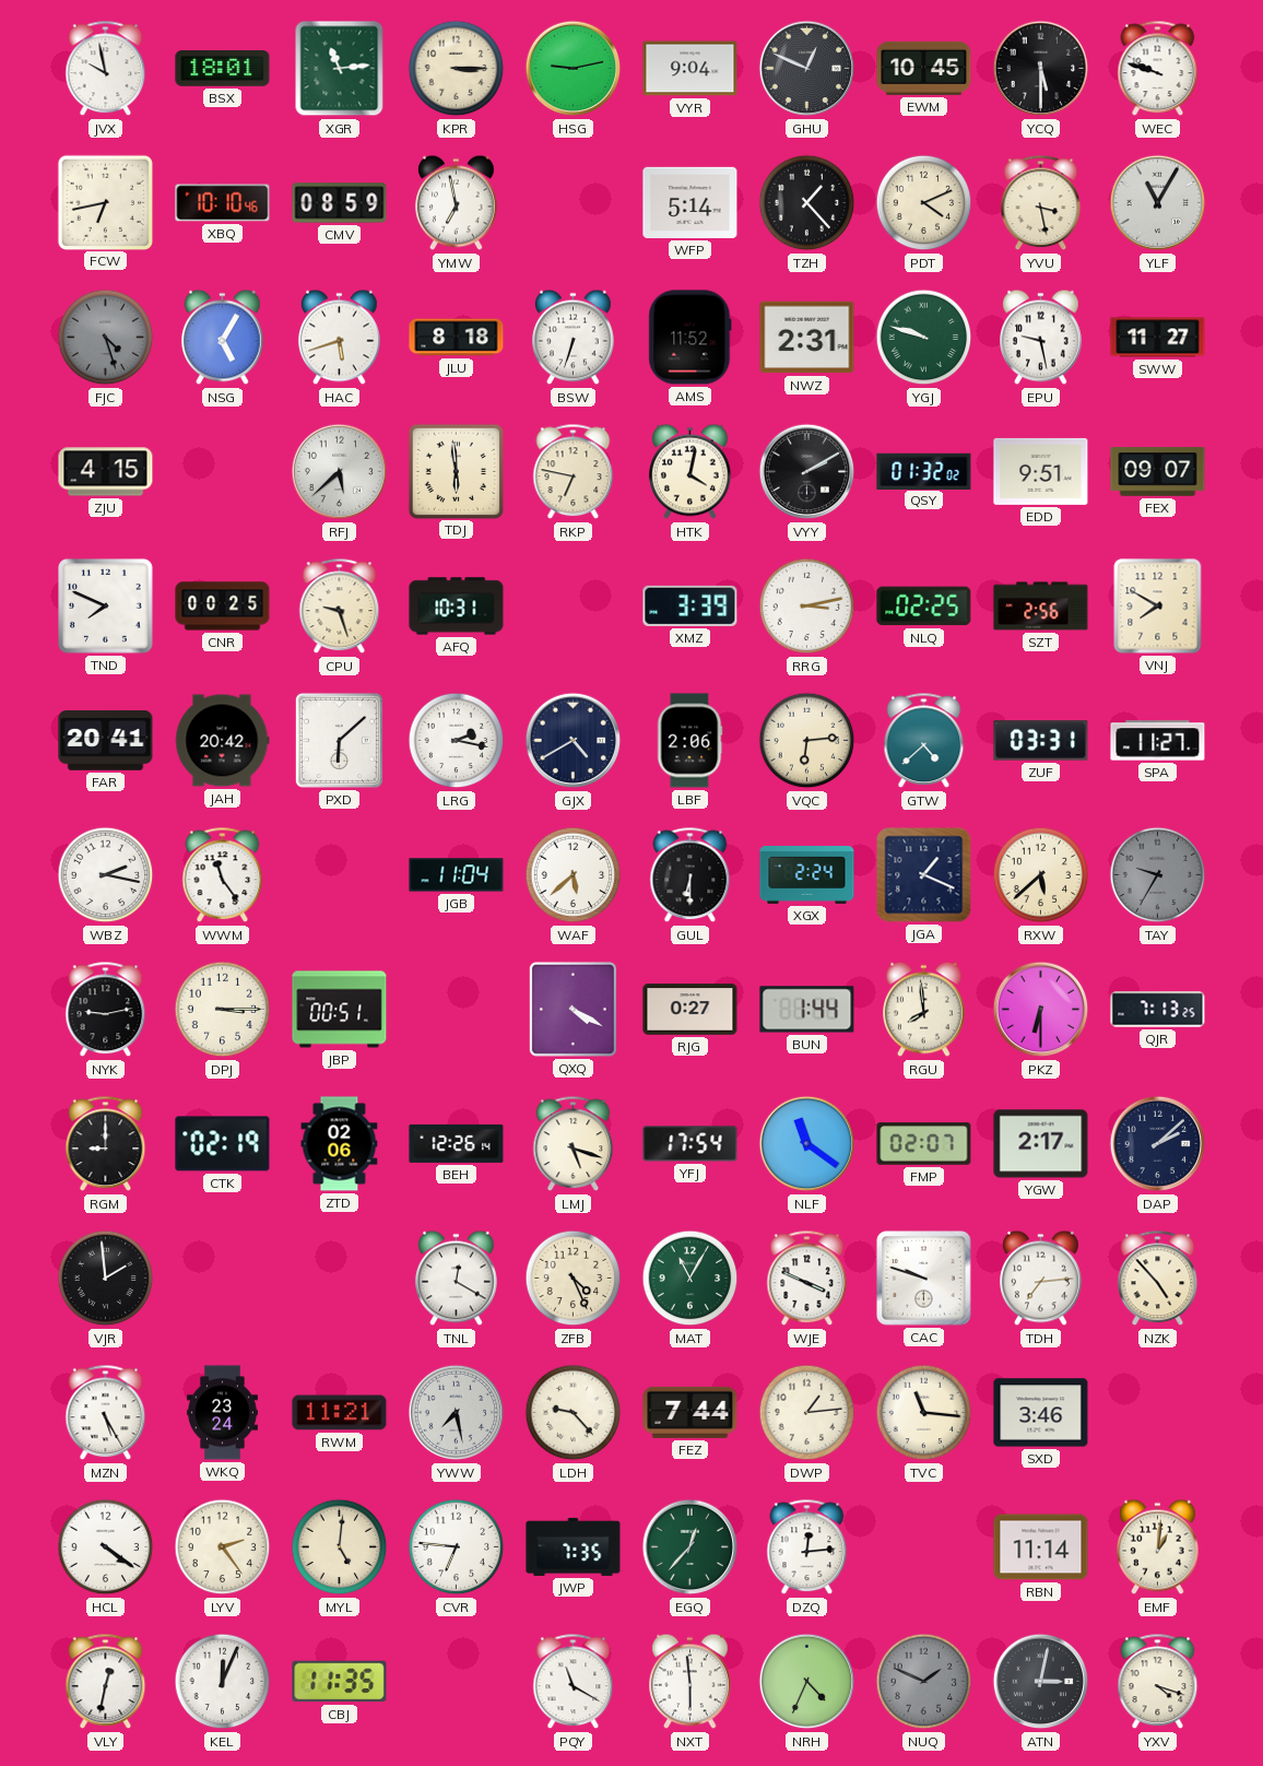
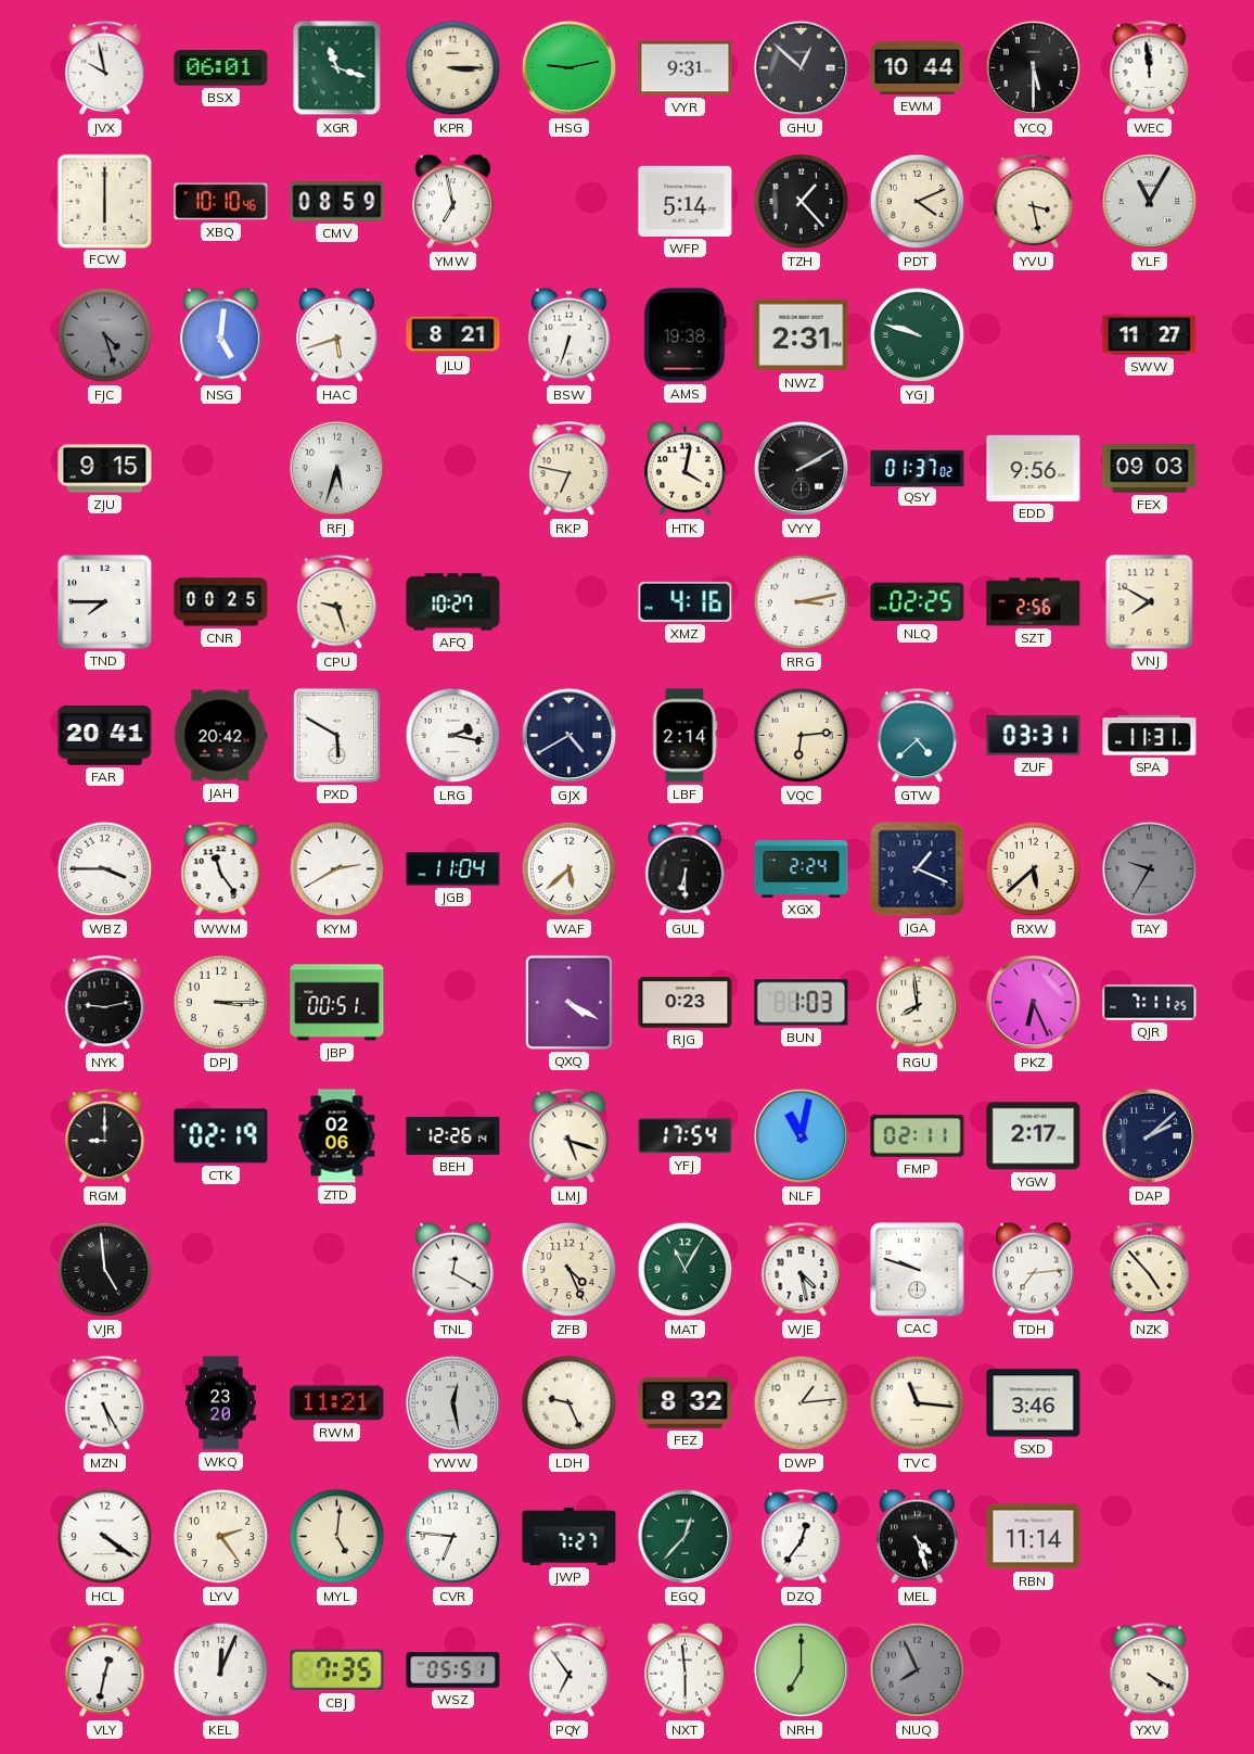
BSX: 18:01 -> 06:01 (221, 68)
XGR: 11:14 -> 11:18 (337, 68)
VYR: 9:04 -> 9:31 (686, 68)
GHU: 12:49 -> 12:52 (802, 68)
EWM: 10:45 -> 10:44 (918, 67)
WEC: 9:48 -> 11:59 (1150, 68)
FCW: 6:43 -> 6:00 (104, 201)
NSG: 5:05 -> 5:01 (221, 335)
JLU: 8:18 -> 8:21 (453, 335)
AMS: 11:52 -> 19:38 (686, 335)
EPU: 9:28 -> none (1041, 338)
ZJU: 4:15 -> 9:15 (105, 469)
RFJ: 5:38 -> 5:33 (337, 469)
TDJ: 5:59 -> none (456, 471)
QSY: 01:32 -> 01:37 (918, 468)
EDD: 9:51 -> 9:56 (1034, 468)
FEX: 09:07 -> 09:03 (1150, 469)
TND: 7:49 -> 7:45 (105, 602)
AFQ: 10:31 -> 10:27 (453, 602)
XMZ: 3:39 -> 4:16 (686, 601)
PXD: 6:08 -> 5:50 (336, 735)
LBF: 2:06 -> 2:14 (684, 736)
SPA: 11:27 -> 11:31 (1150, 736)
WBZ: 2:17 -> 3:45 (105, 869)
KYM: none -> 2:40 (337, 869)
RJG: 0:27 -> 0:23 (686, 1003)
BUN: 1:44 -> 1:03 (802, 1003)
PKZ: 6:30 -> 6:26 (1034, 1003)
QJR: 7:13 -> 7:11 (1150, 1003)
NLF: 11:21 -> 11:02 (802, 1136)
FMP: 02:07 -> 02:11 (918, 1136)
VJR: 1:59 -> 4:59 (105, 1270)
WJE: 3:49 -> 4:28 (802, 1270)
WKQ: 23:24 -> 23:20 (221, 1403)
YWW: 7:28 -> 12:28 (453, 1403)
LDH: 9:23 -> 9:26 (570, 1403)
FEZ: 7:44 -> 8:32 (686, 1402)
JWP: 7:35 -> 7:27 (570, 1536)
DZQ: 12:14 -> 12:36 (802, 1537)
MEL: none -> 4:27 (918, 1537)
EMF: 1:01 -> none (1158, 1547)
CBJ: 11:35 -> 7:35 (337, 1670)
WSZ: none -> 05:51 (453, 1669)
PQY: 11:20 -> 6:54 (570, 1670)
NRH: 4:34 -> 7:00 (802, 1670)
NUQ: 1:49 -> 7:56 (918, 1670)
ATN: 3:02 -> none (1041, 1682)
YXV: 4:18 -> 4:20 (1150, 1670)
